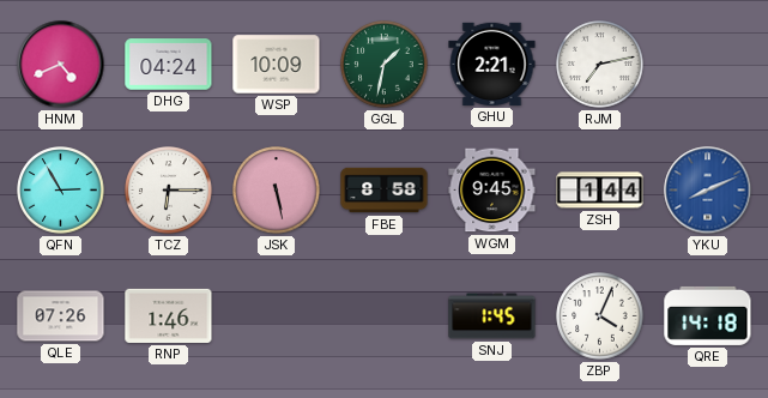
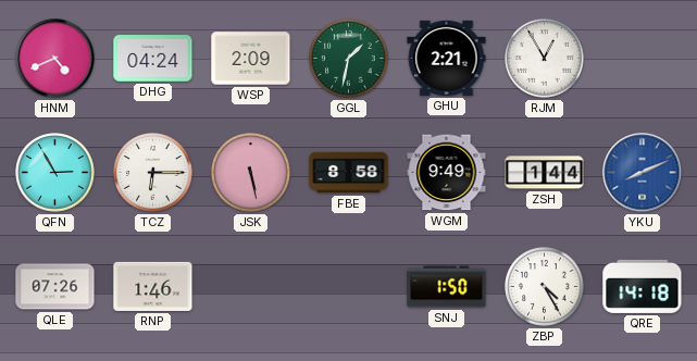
WSP: 10:09 -> 2:09 (251, 59)
RJM: 7:13 -> 12:55 (545, 59)
WGM: 9:45 -> 9:49 (447, 173)
SNJ: 1:45 -> 1:50 (447, 287)
ZBP: 4:04 -> 4:25 (545, 287)
